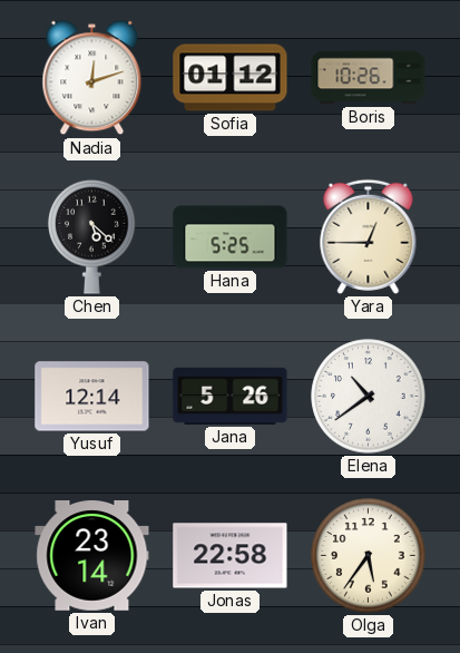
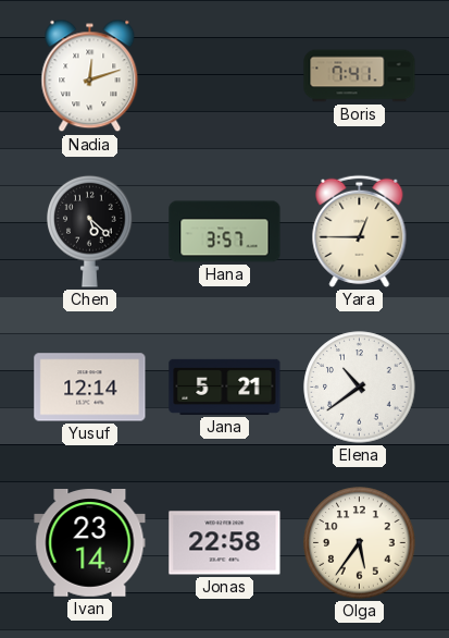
Sofia: 01:12 -> none (231, 78)
Boris: 10:26 -> 7:41 (360, 76)
Hana: 5:25 -> 3:57 (225, 232)
Jana: 5:26 -> 5:21 (225, 387)
